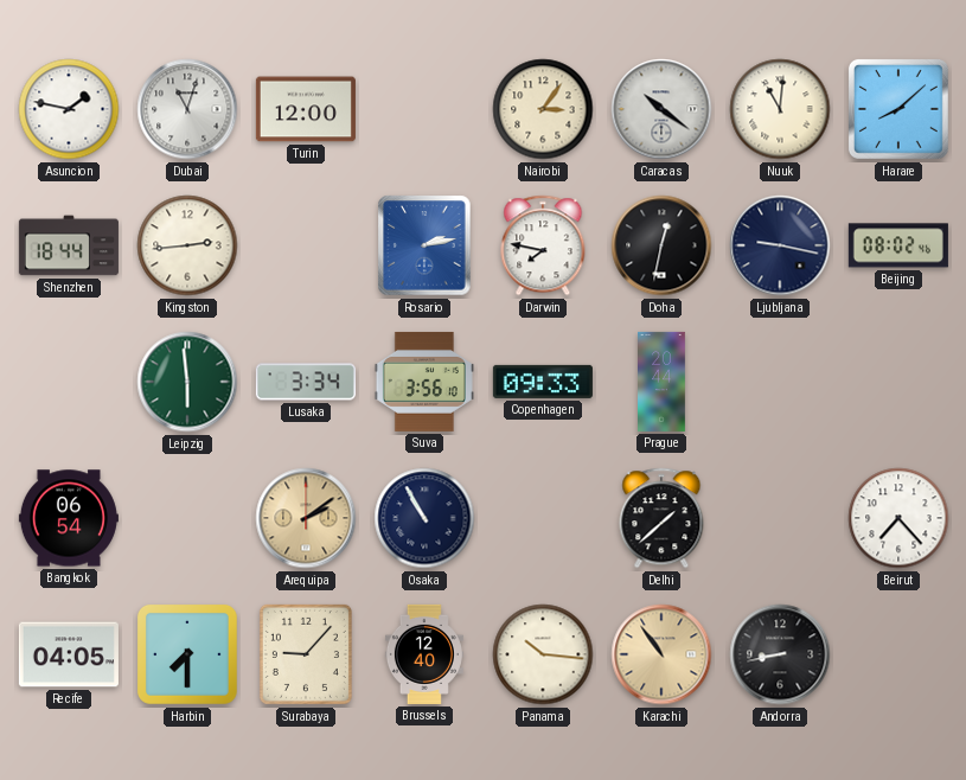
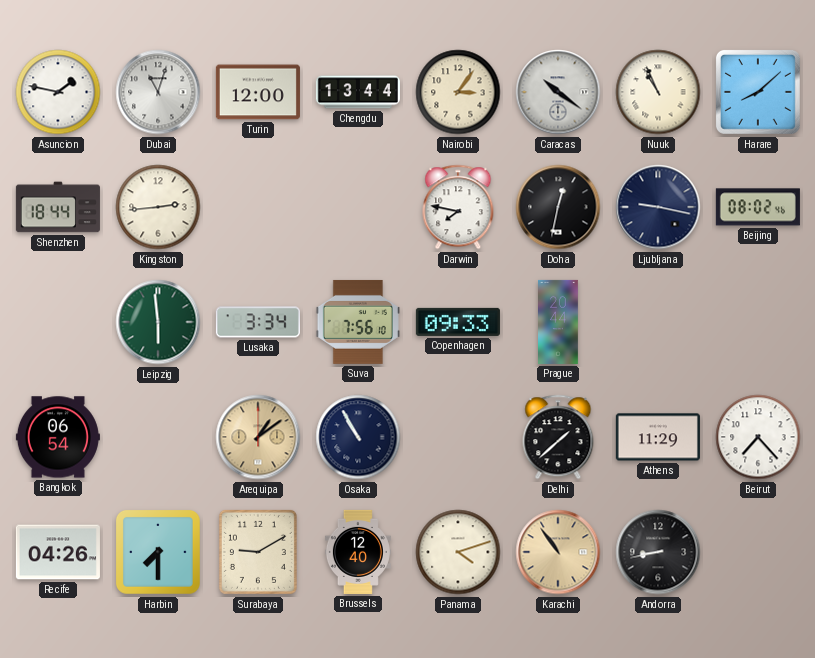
Chengdu: none -> 13:44 (358, 92)
Nuuk: 11:01 -> 10:56 (658, 92)
Rosario: 2:13 -> none (424, 245)
Suva: 3:56 -> 7:56 (358, 322)
Arequipa: 2:09 -> 1:09 (258, 437)
Athens: none -> 11:29 (658, 437)
Recife: 04:05 -> 04:26 (58, 552)
Surabaya: 9:07 -> 9:10 (258, 552)
Panama: 10:16 -> 4:12 (458, 552)
